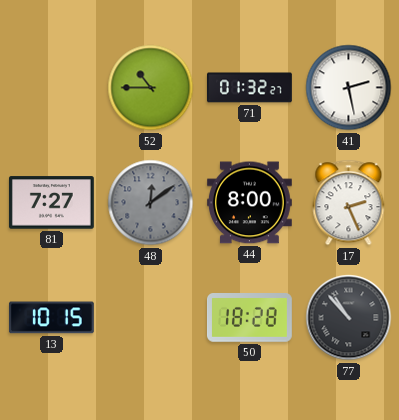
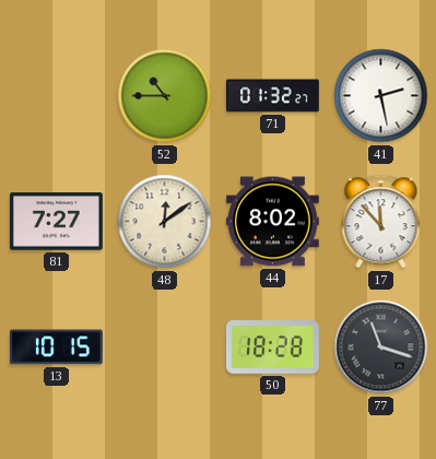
48 dial: grey -> cream (165, 222)
44: 8:00 -> 8:02 (272, 222)
17: 2:26 -> 11:53 (381, 222)
77: 10:53 -> 11:18 (381, 348)
